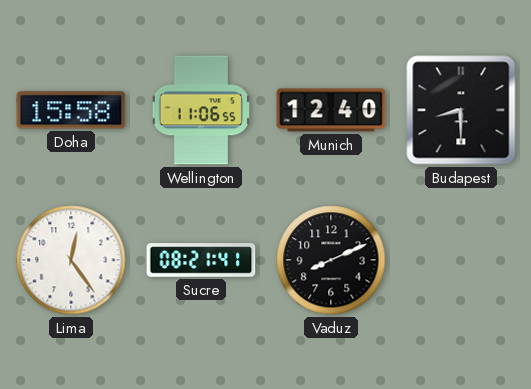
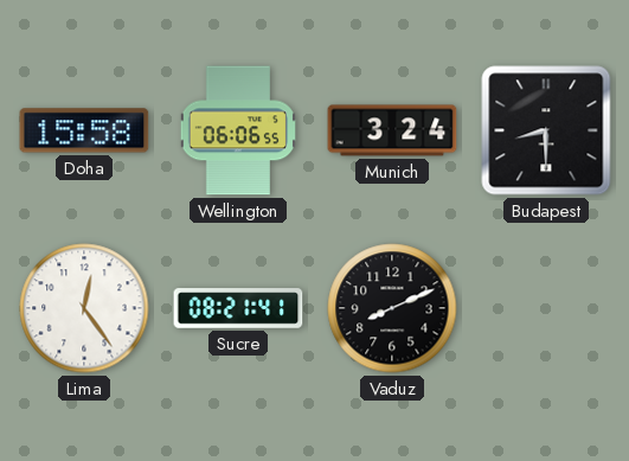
Wellington: 11:06 -> 06:06 (238, 130)
Munich: 12:40 -> 3:24 (392, 130)
